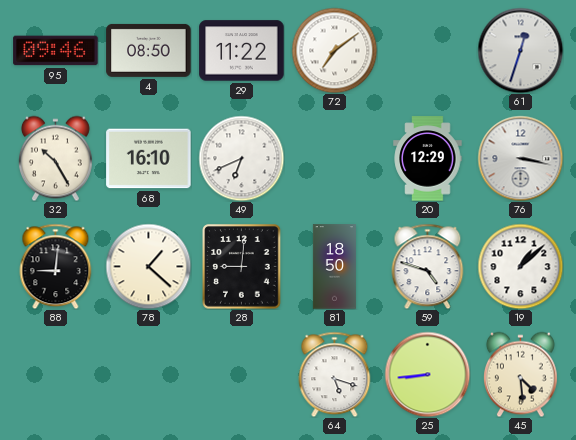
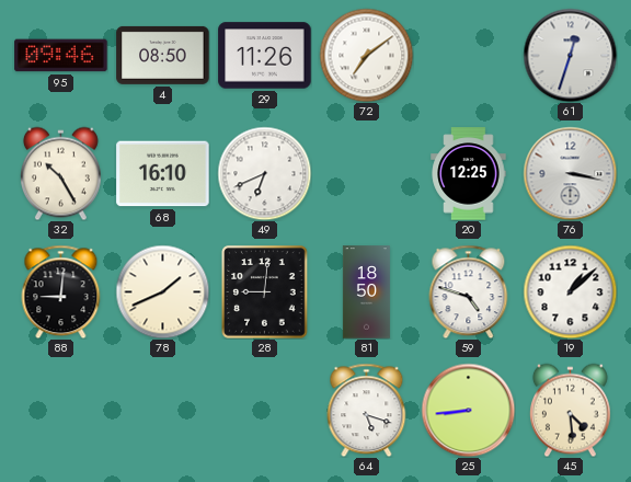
29: 11:22 -> 11:26 (265, 56)
20: 12:29 -> 12:25 (469, 174)
78: 1:22 -> 1:41 (162, 291)
